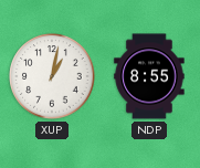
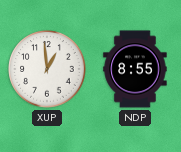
XUP: 1:02 -> 12:59 (47, 69)
